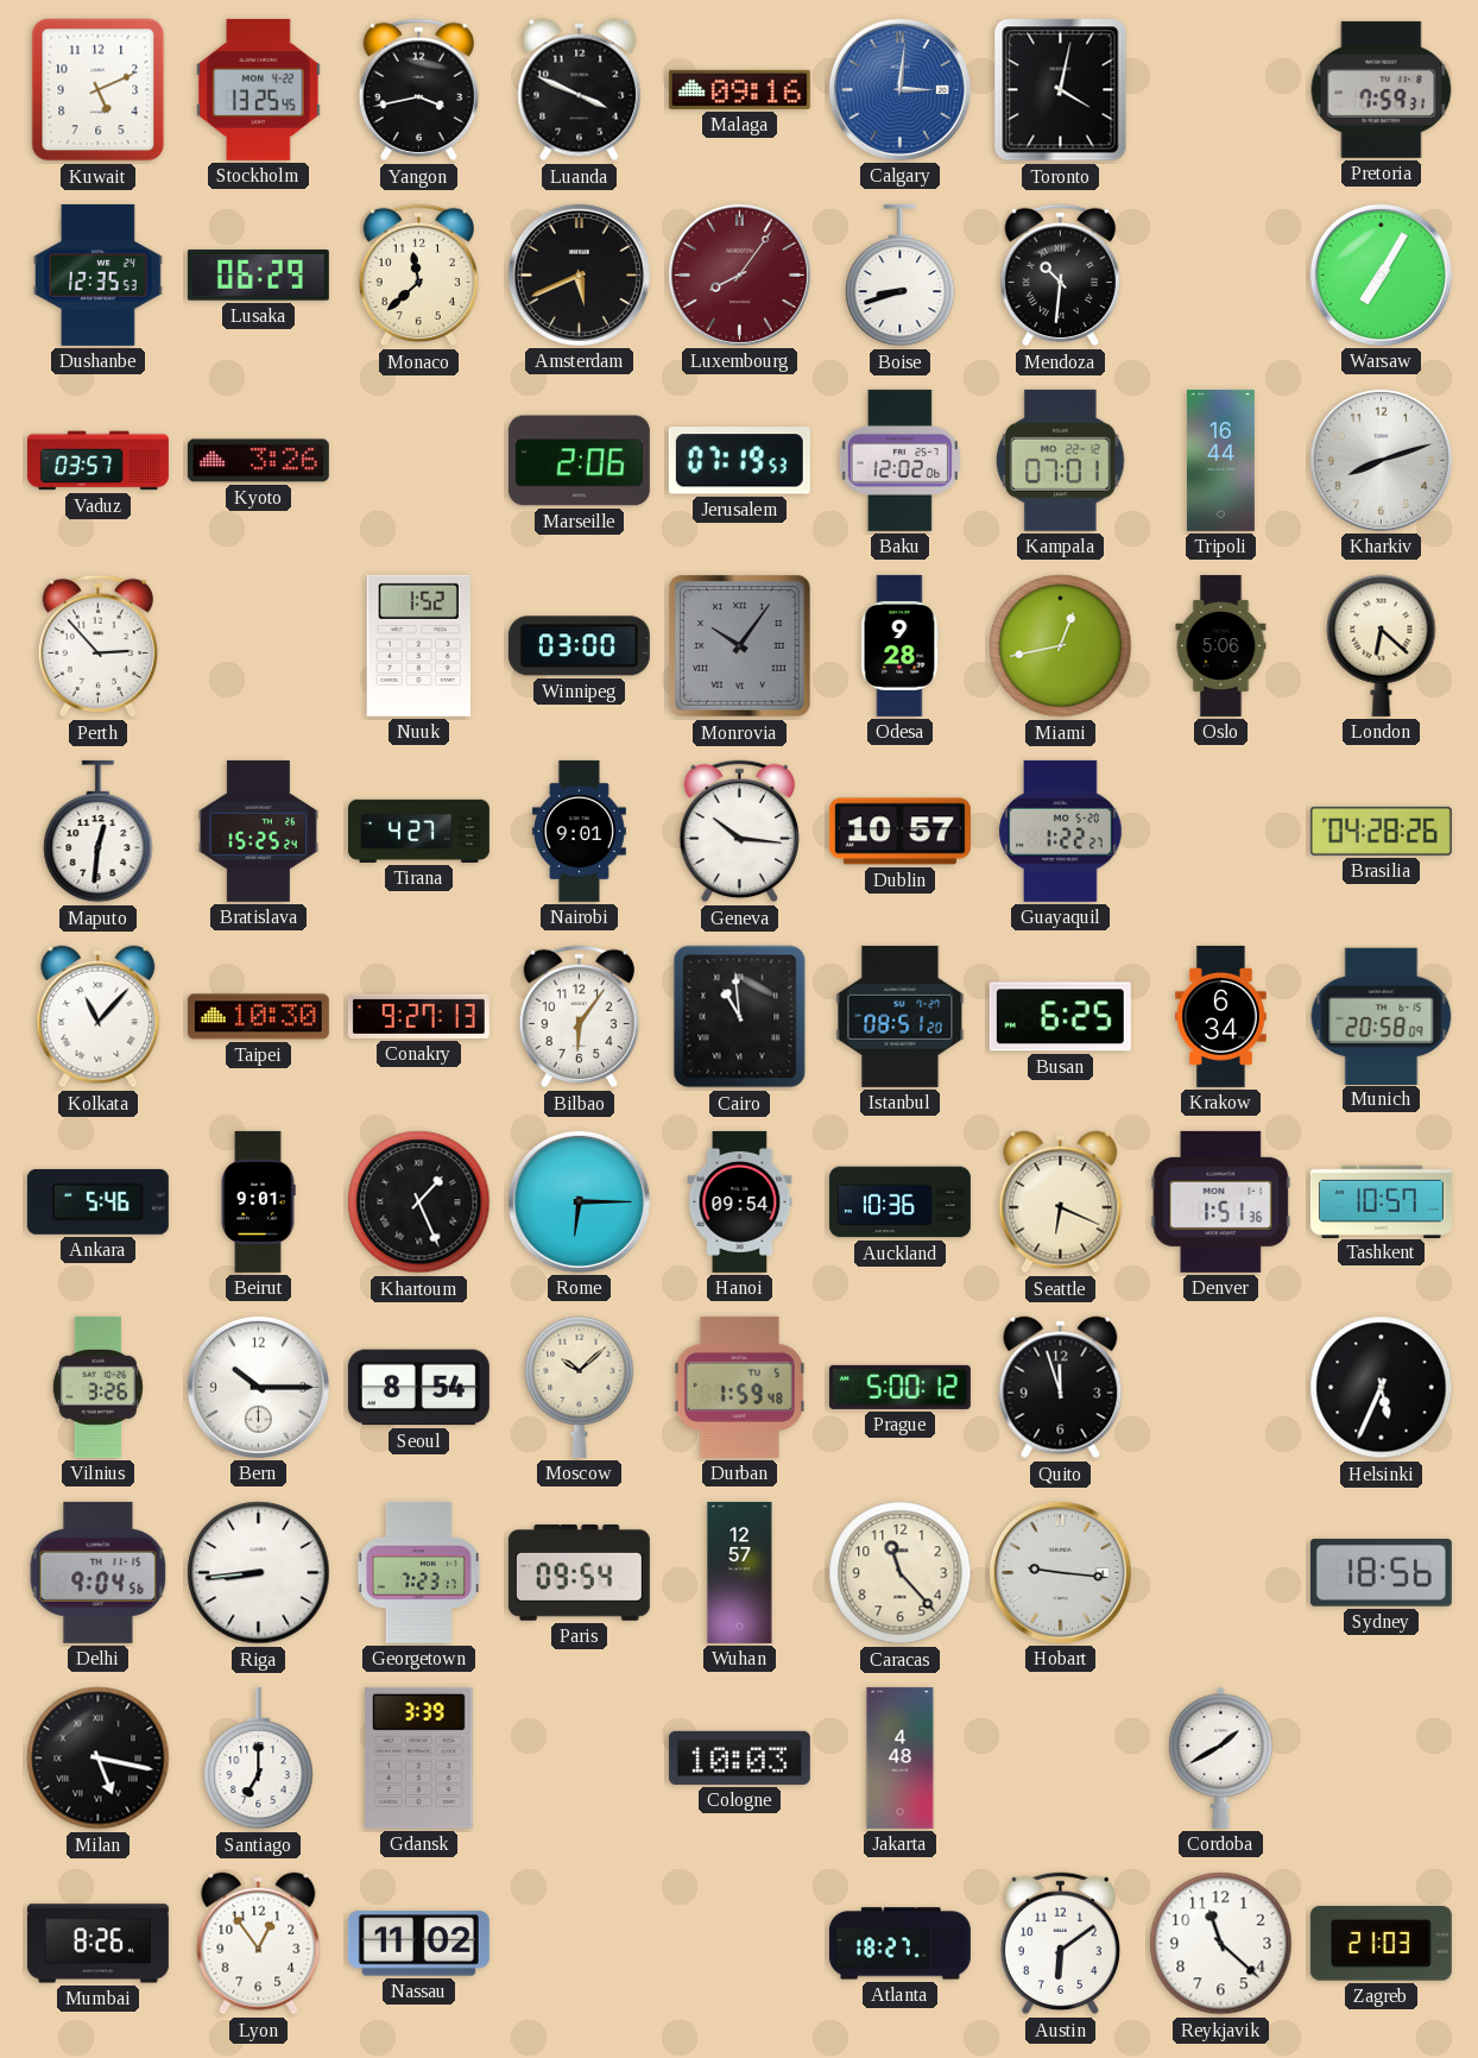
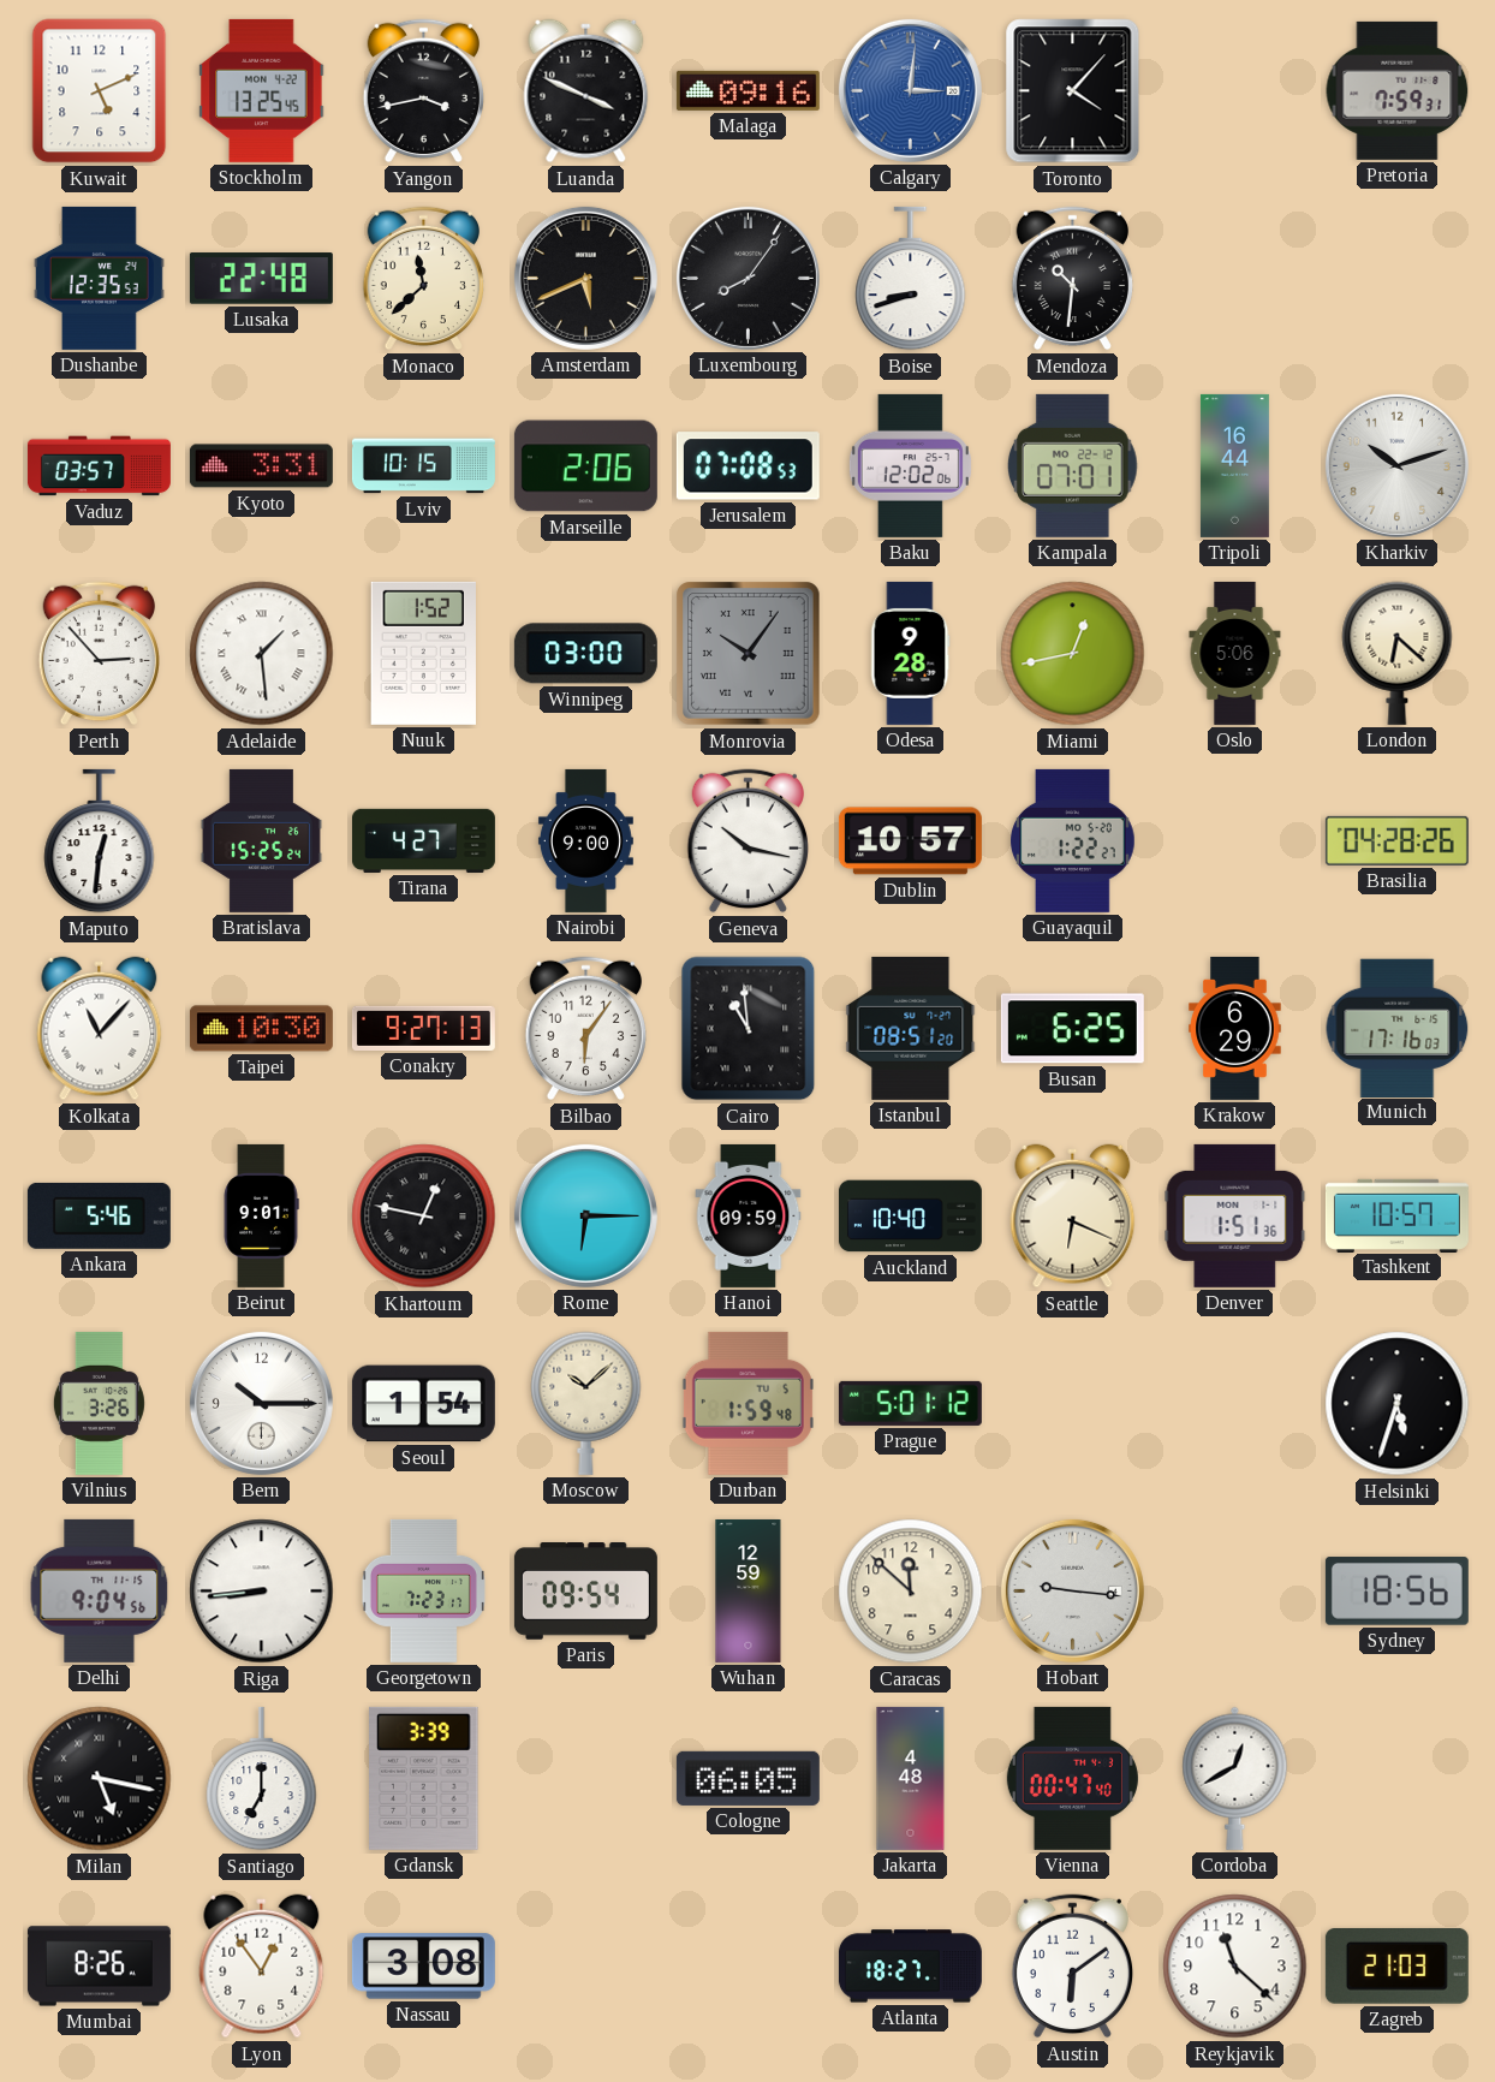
Toronto: 4:02 -> 4:07 (1073, 91)
Lusaka: 06:29 -> 22:48 (261, 279)
Luxembourg dial: burgundy -> black (747, 278)
Warsaw: 7:05 -> none (1381, 274)
Kyoto: 3:26 -> 3:31 (261, 466)
Lviv: none -> 10:15 (423, 466)
Jerusalem: 07:19 -> 07:08 (747, 466)
Kharkiv: 8:12 -> 10:12 (1396, 465)
Adelaide: none -> 1:29 (262, 654)
Nairobi: 9:01 -> 9:00 (585, 840)
Geneva: 10:16 -> 10:17 (747, 841)
Krakow: 6:34 -> 6:29 (1235, 1028)
Munich: 20:58 -> 17:16 (1398, 1028)
Khartoum: 1:26 -> 12:47 (424, 1217)
Hanoi: 09:54 -> 09:59 (749, 1215)
Auckland: 10:36 -> 10:40 (910, 1217)
Seoul: 8:54 -> 1:54 (423, 1404)
Prague: 5:00 -> 5:01 (910, 1403)
Quito: 11:57 -> none (1061, 1388)
Helsinki: 5:34 -> 5:33 (1398, 1404)
Wuhan: 12:57 -> 12:59 (749, 1590)
Caracas: 11:23 -> 11:52 (911, 1592)
Cologne: 10:03 -> 06:05 (747, 1778)
Vienna: none -> 00:47 (1072, 1778)
Cordoba: 1:40 -> 12:40 (1235, 1778)
Nassau: 11:02 -> 3:08 (423, 1967)
